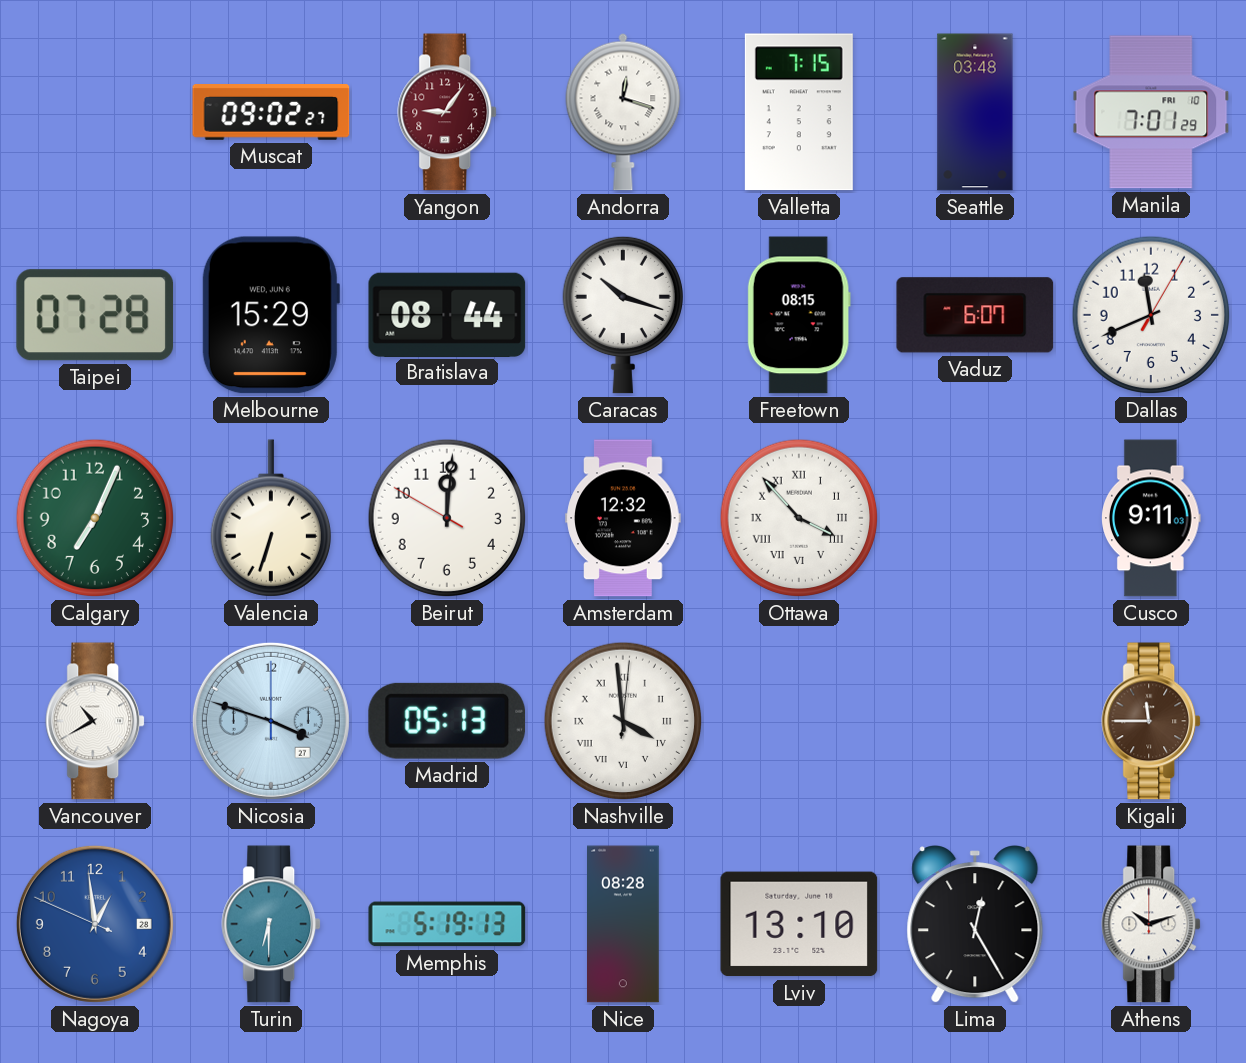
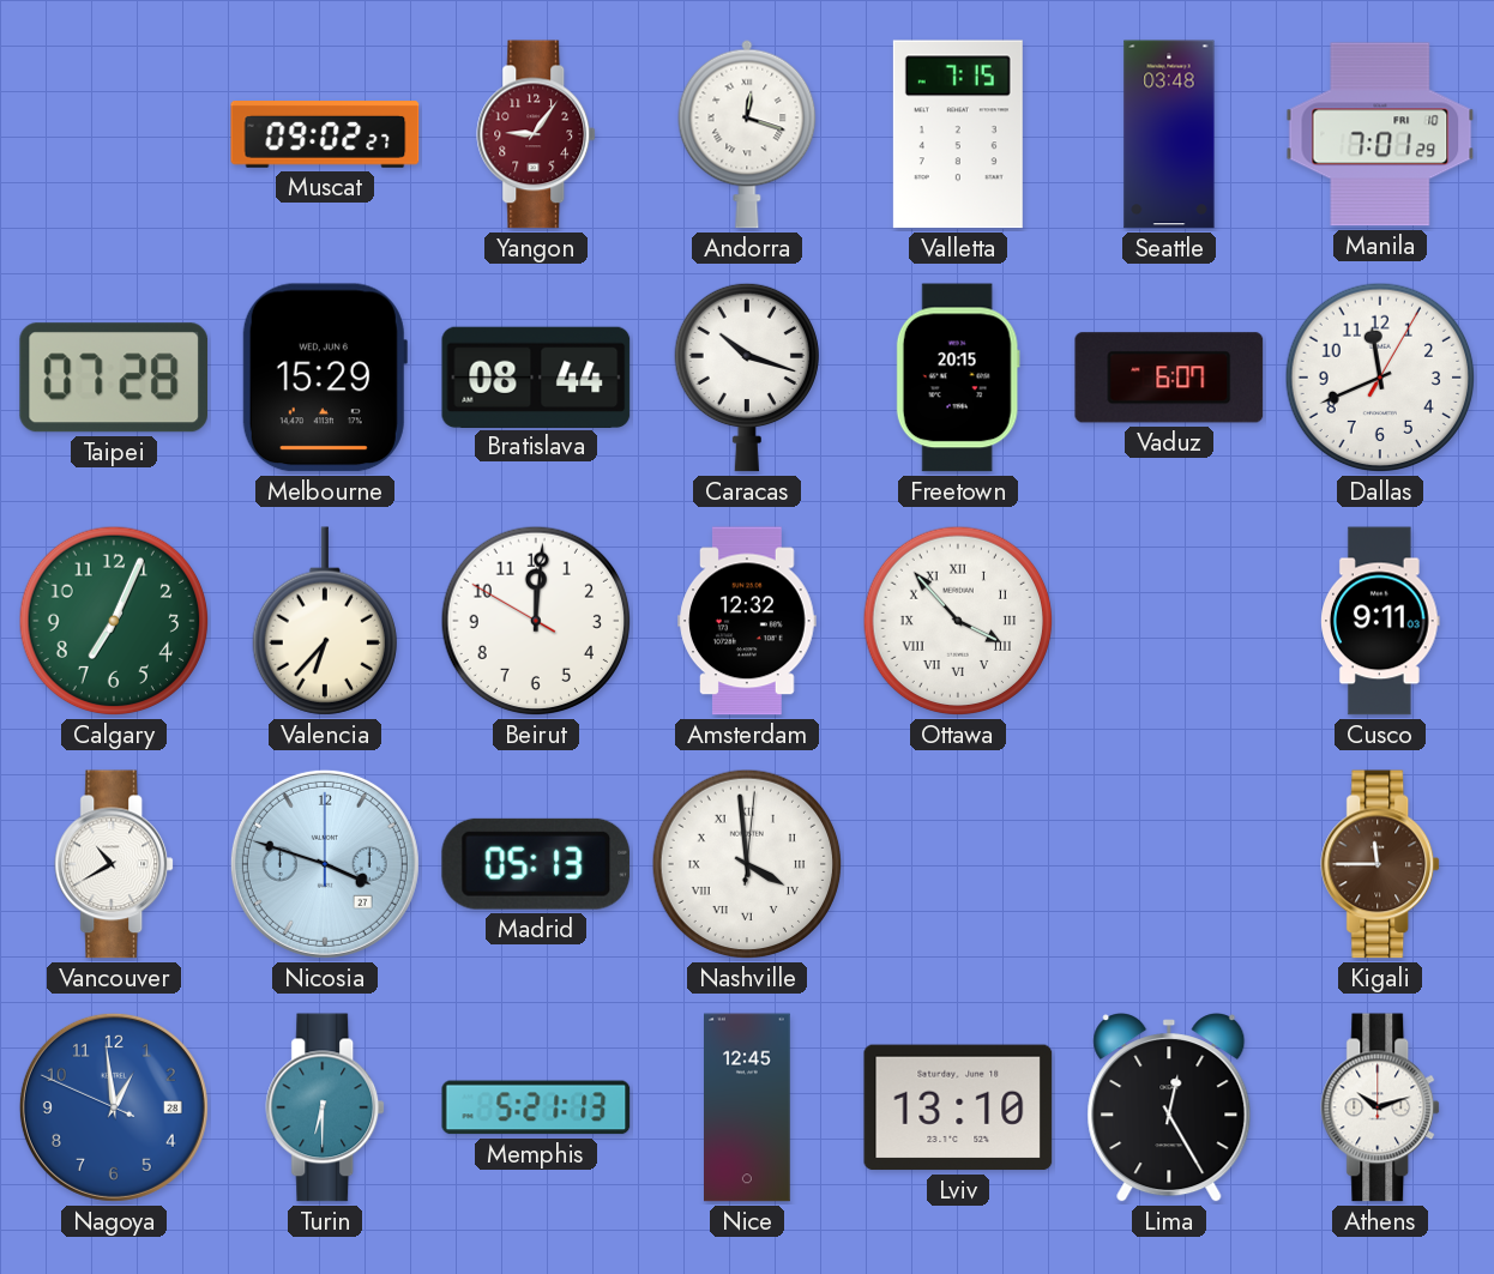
Freetown: 08:15 -> 20:15 (958, 378)
Valencia: 6:33 -> 6:37 (324, 621)
Memphis: 5:19 -> 5:21 (536, 1107)
Nice: 08:28 -> 12:45 (748, 1107)
